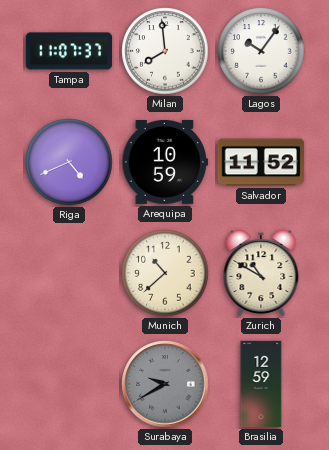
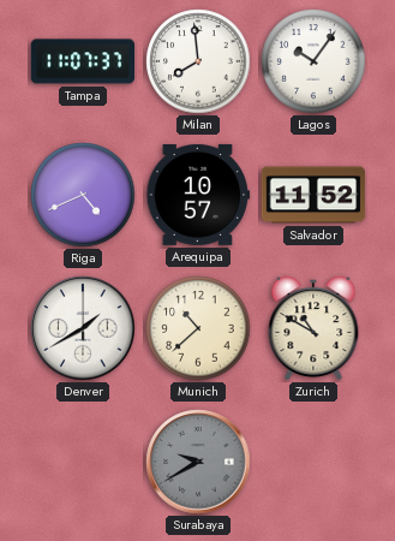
Arequipa: 10:59 -> 10:57 (198, 195)
Denver: none -> 1:40 (83, 328)
Brasilia: 12:59 -> none (261, 384)
